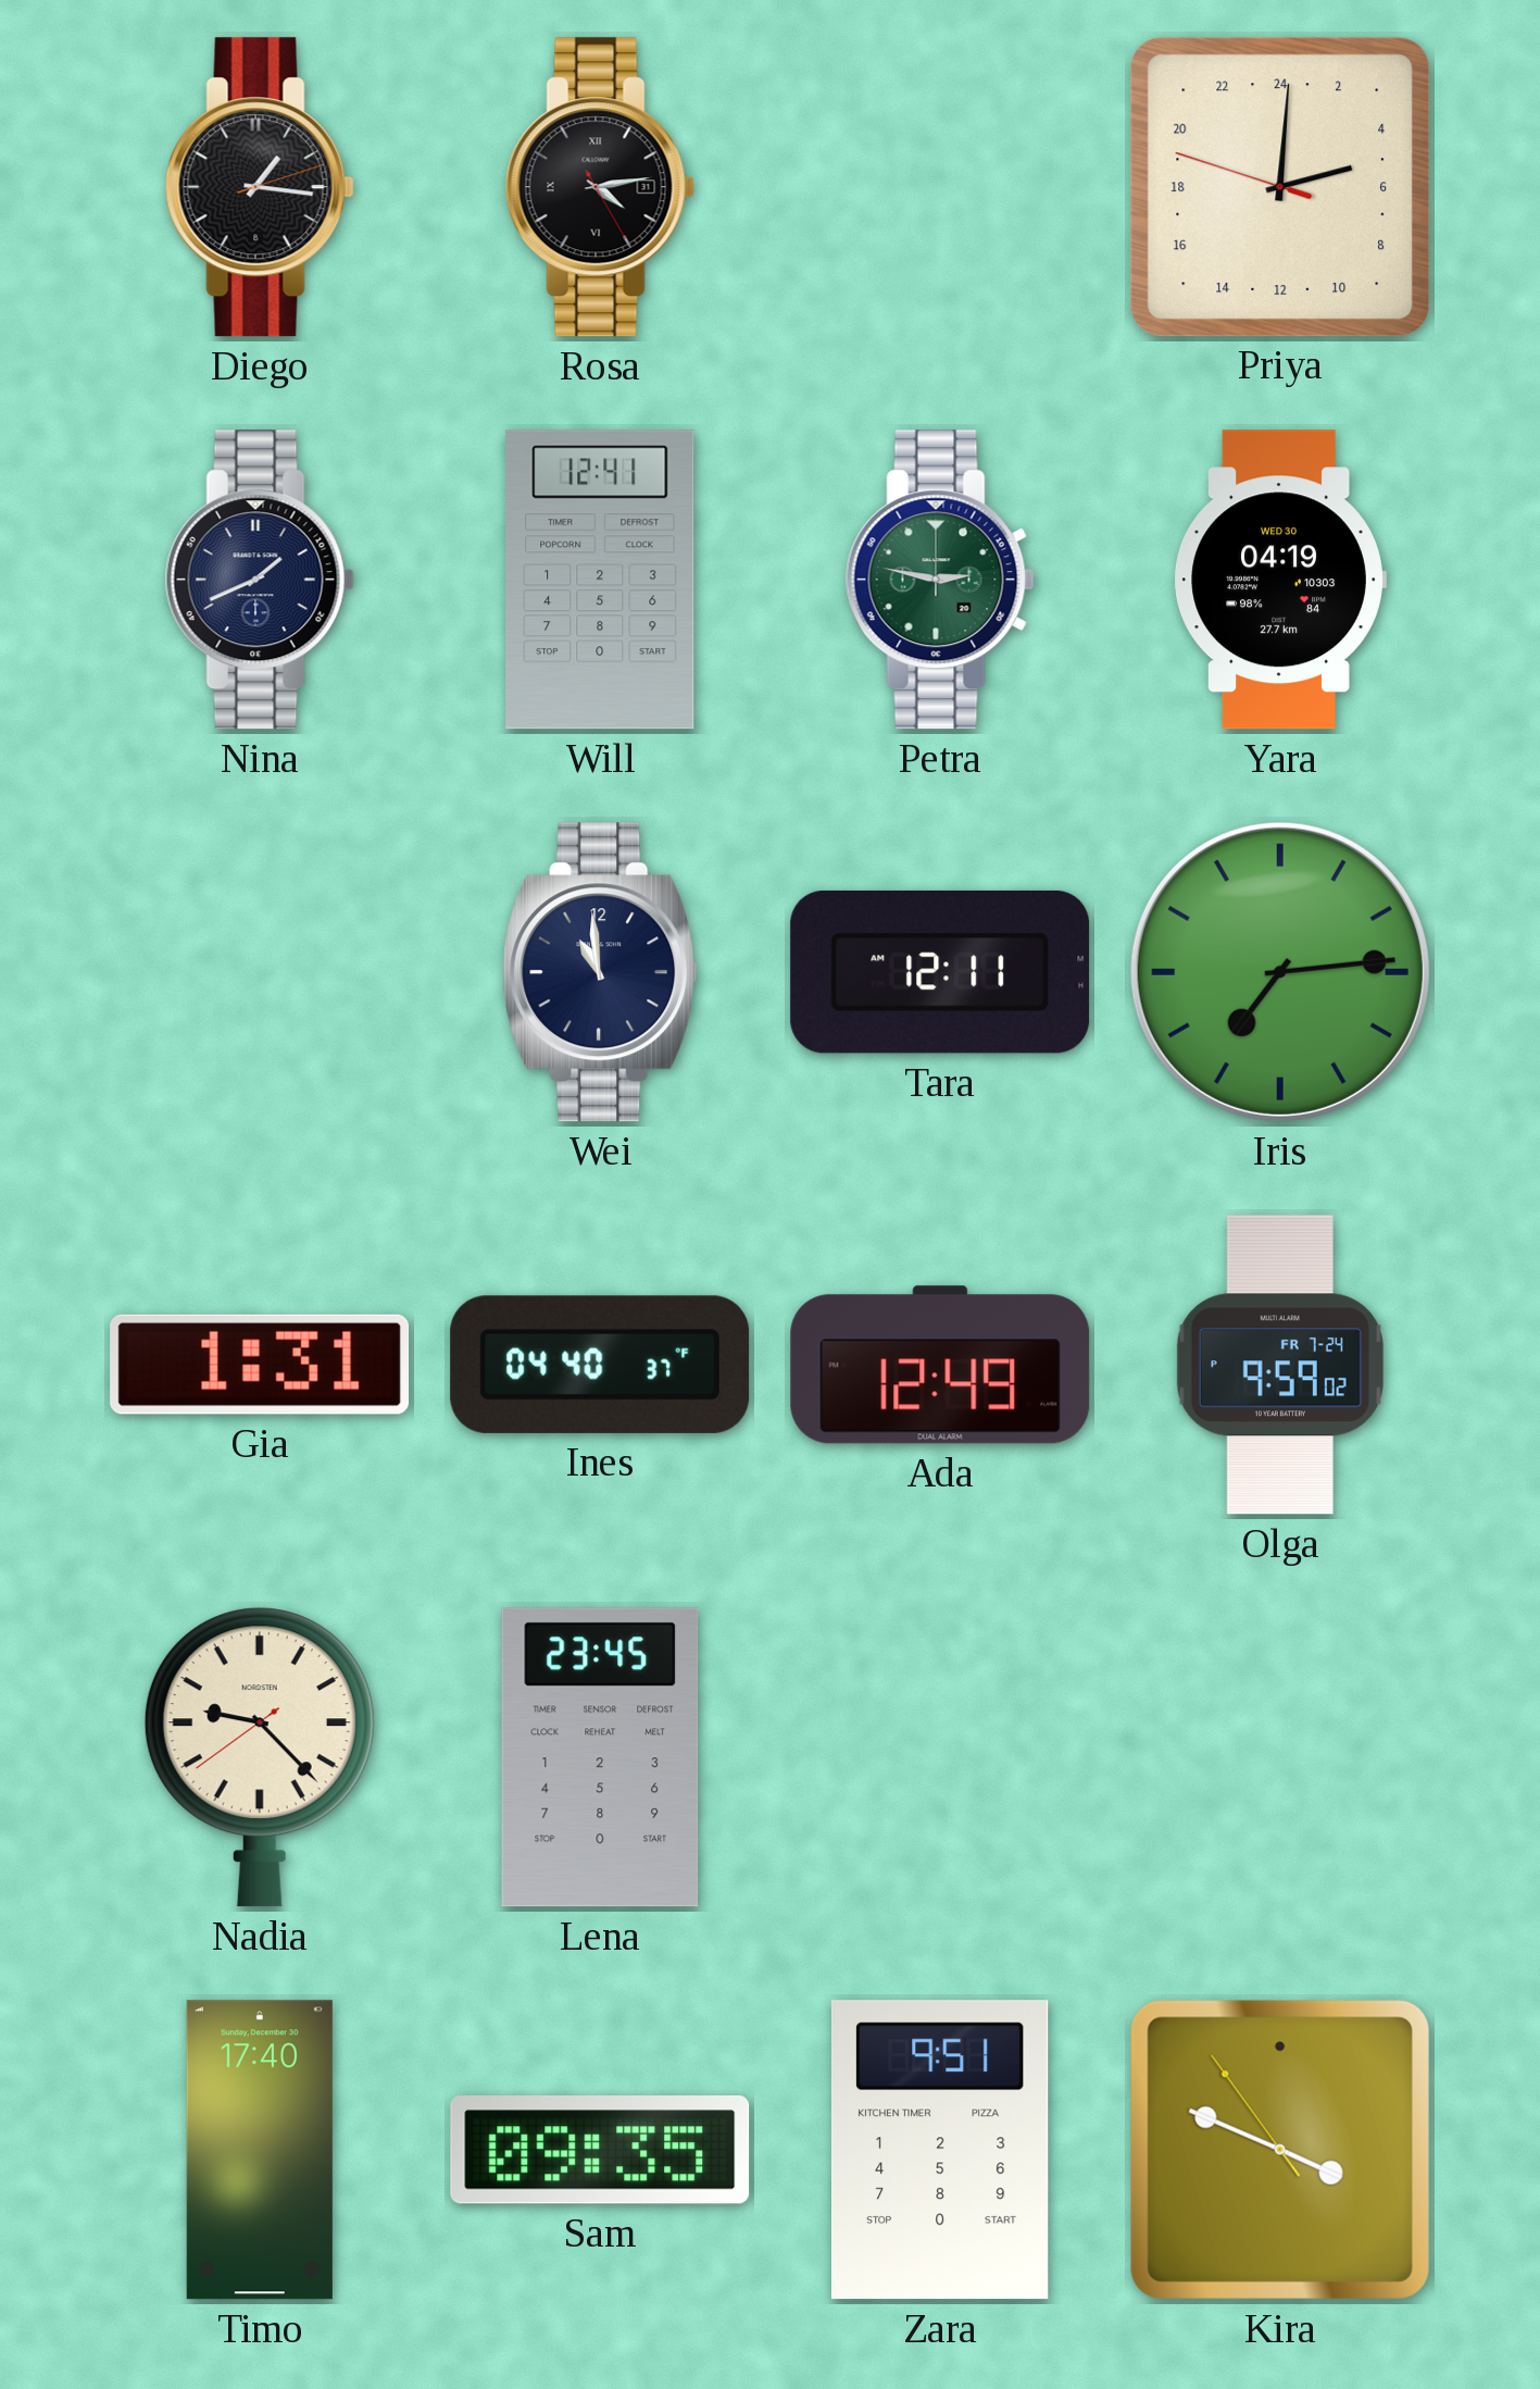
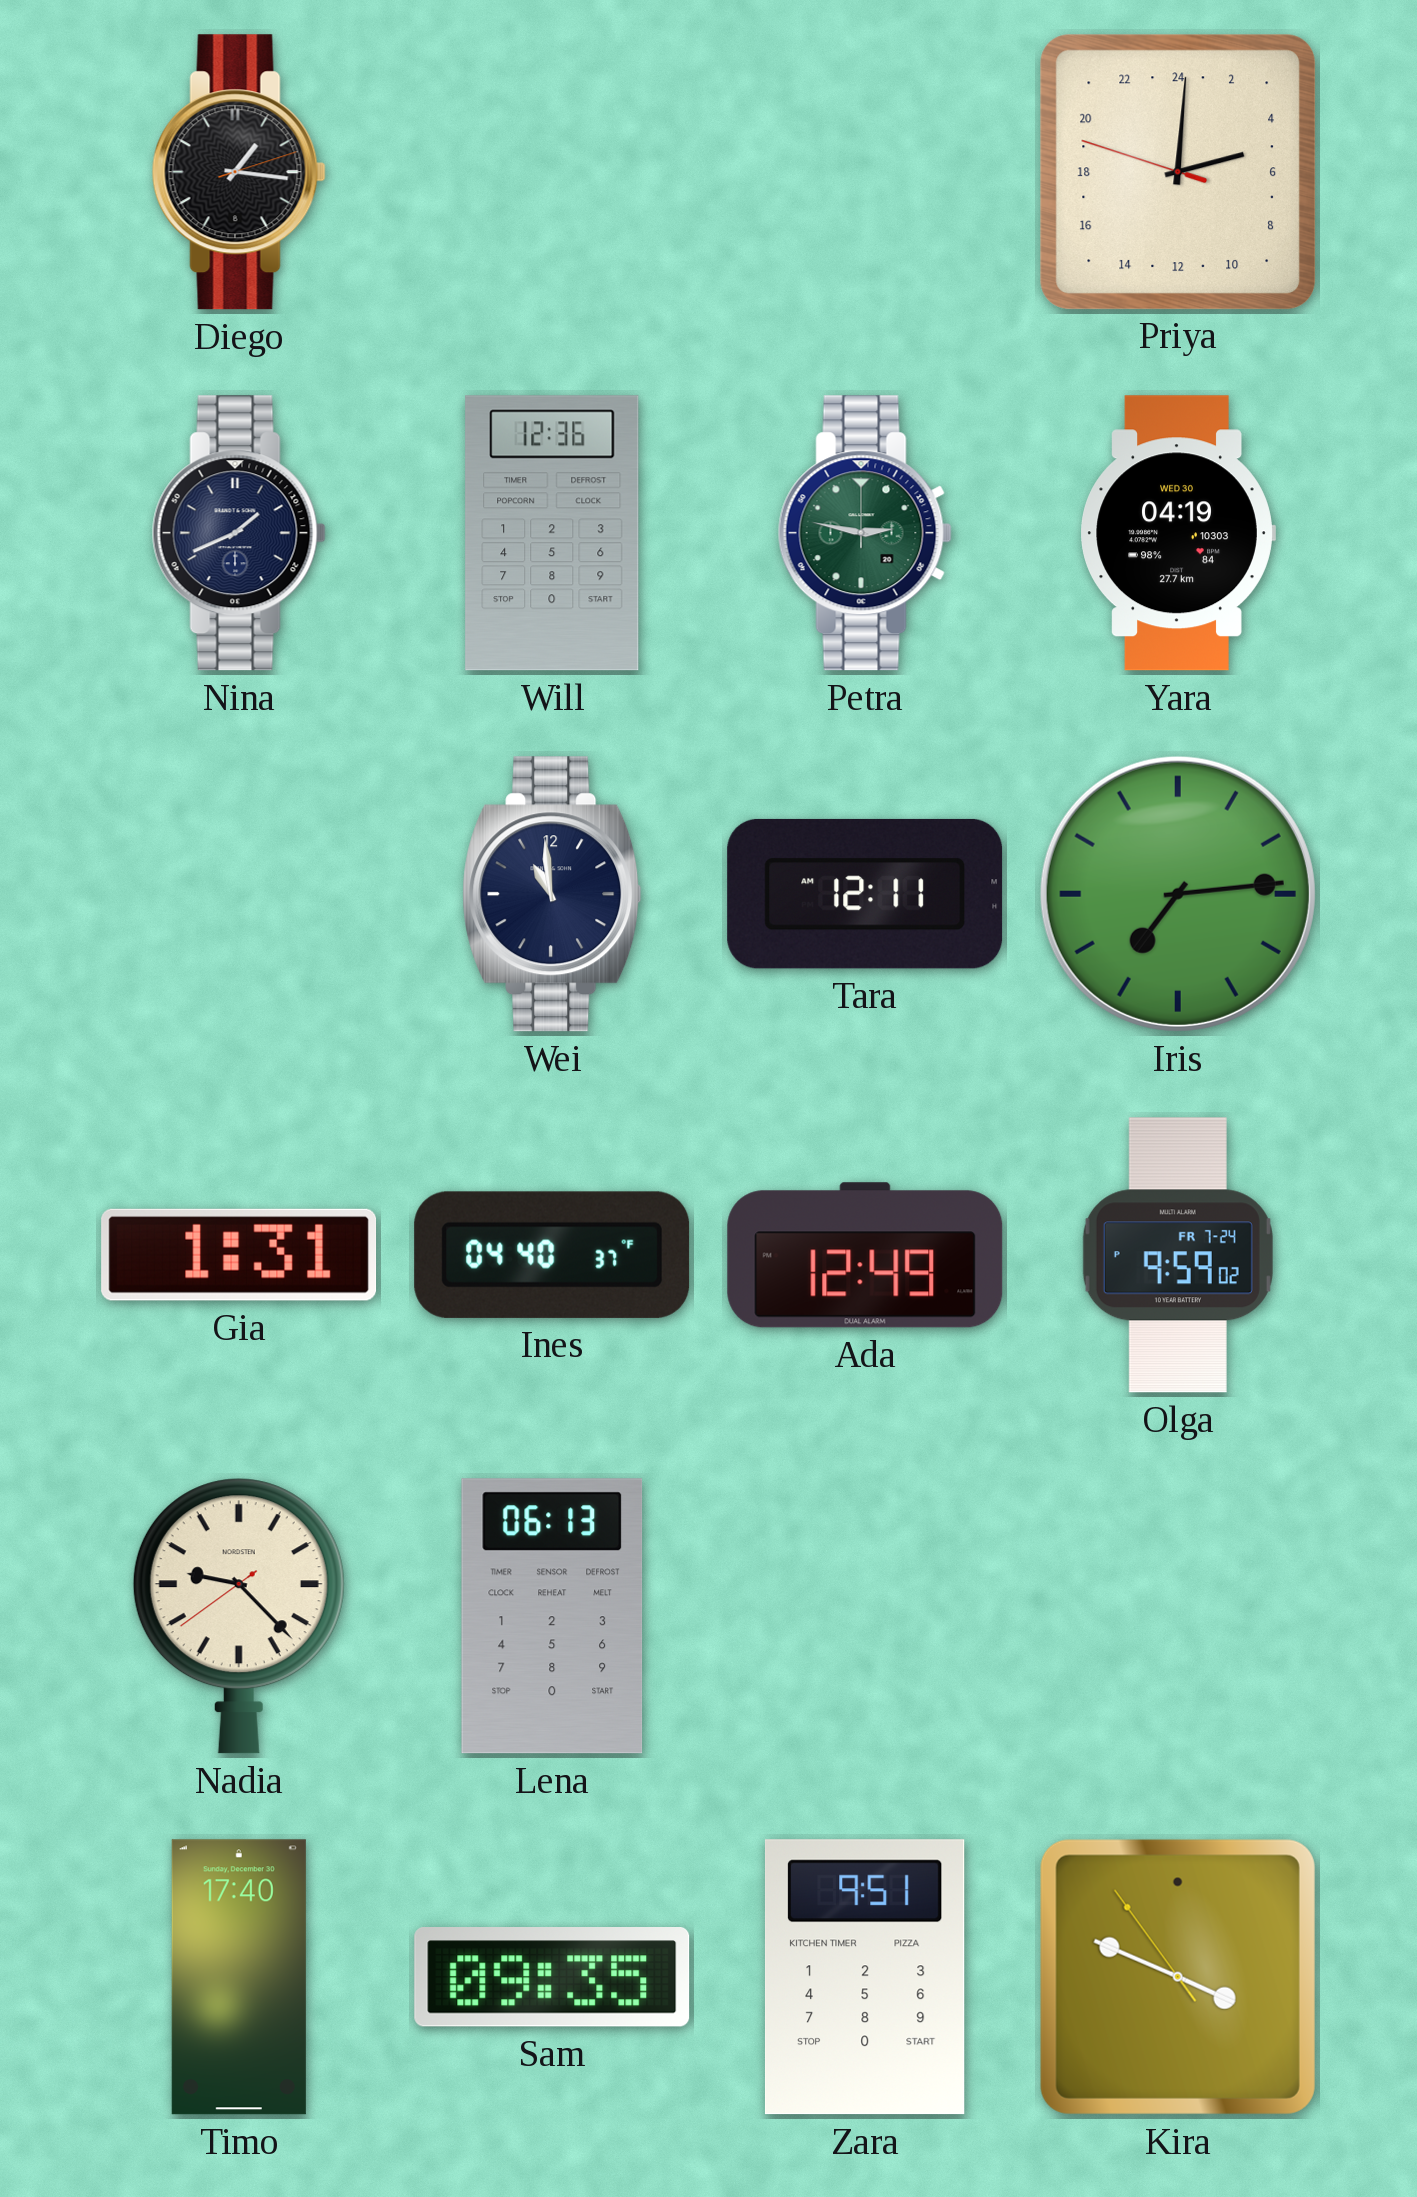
Rosa: 4:13 -> none (600, 187)
Will: 12:41 -> 12:36 (552, 533)
Lena: 23:45 -> 06:13 (552, 1616)
